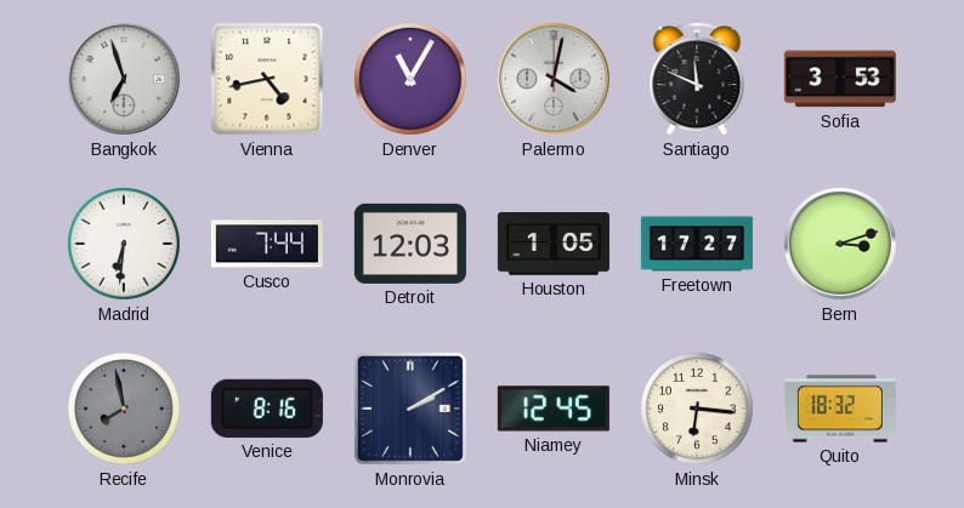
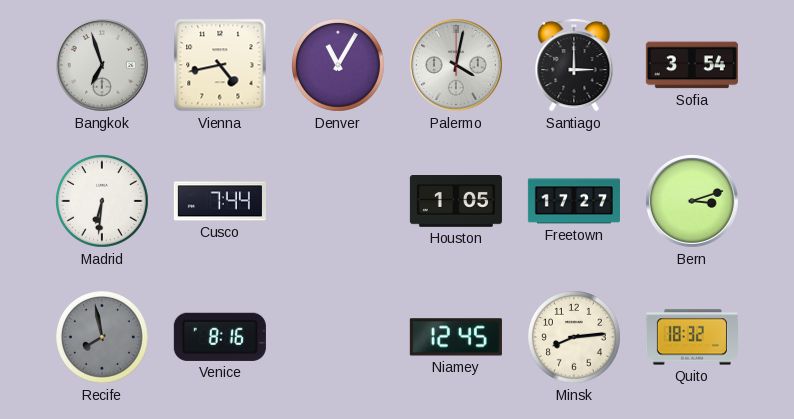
Santiago: 11:49 -> 3:00 (574, 66)
Sofia: 3:53 -> 3:54 (692, 65)
Detroit: 12:03 -> none (410, 244)
Monrovia: 2:10 -> none (410, 409)
Minsk: 6:16 -> 8:14 (575, 338)
